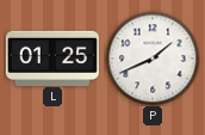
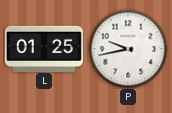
P: 1:41 -> 9:43 (128, 49)
